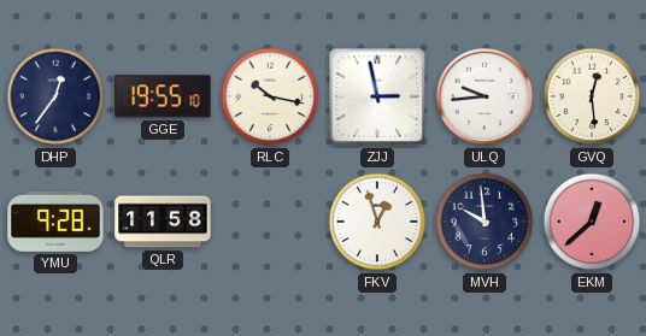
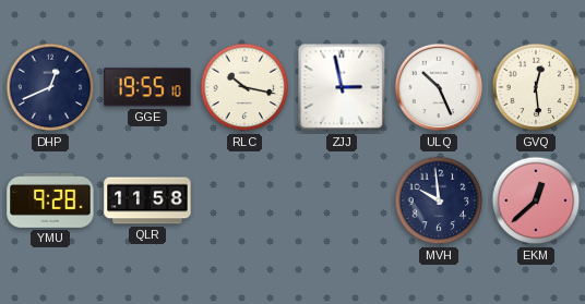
DHP: 12:36 -> 12:41 (50, 87)
ULQ: 9:44 -> 10:26 (439, 87)
FKV: 12:57 -> none (377, 222)
